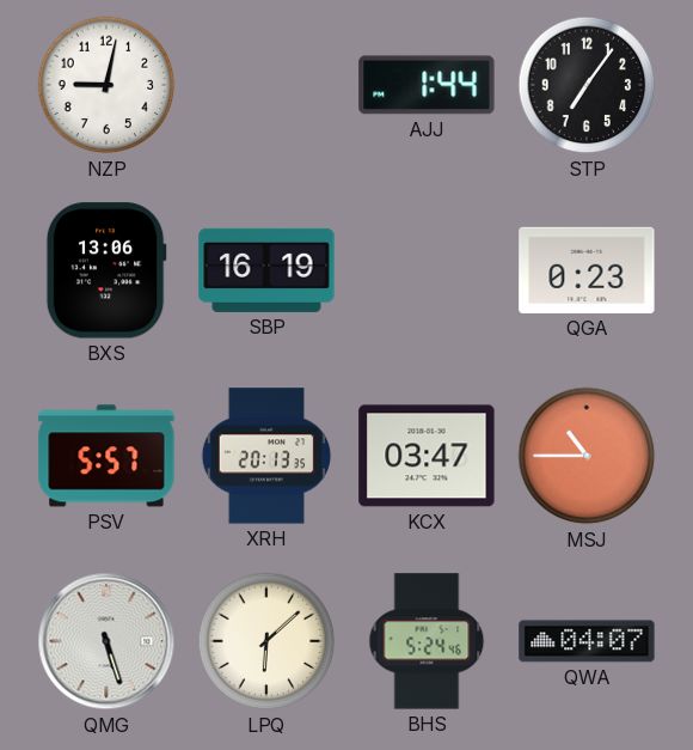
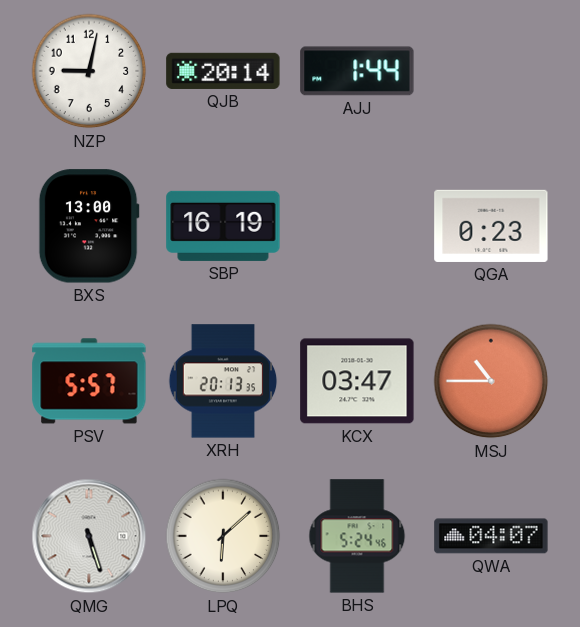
QJB: none -> 20:14 (223, 71)
STP: 7:06 -> none (587, 85)
BXS: 13:06 -> 13:00 (89, 226)
